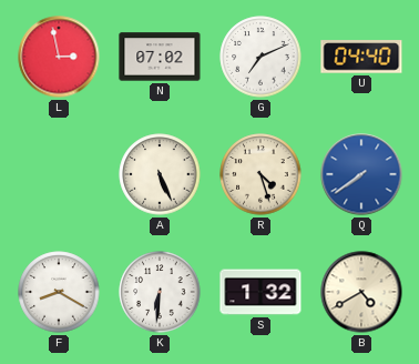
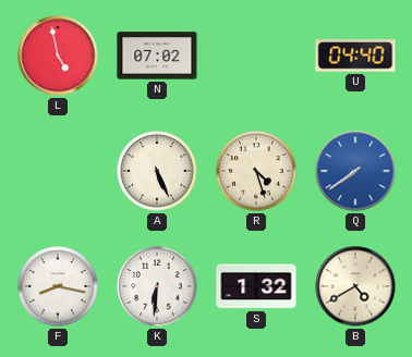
L: 2:58 -> 4:58 (58, 56)
G: 7:11 -> none (260, 57)
F: 8:20 -> 8:17 (58, 286)
